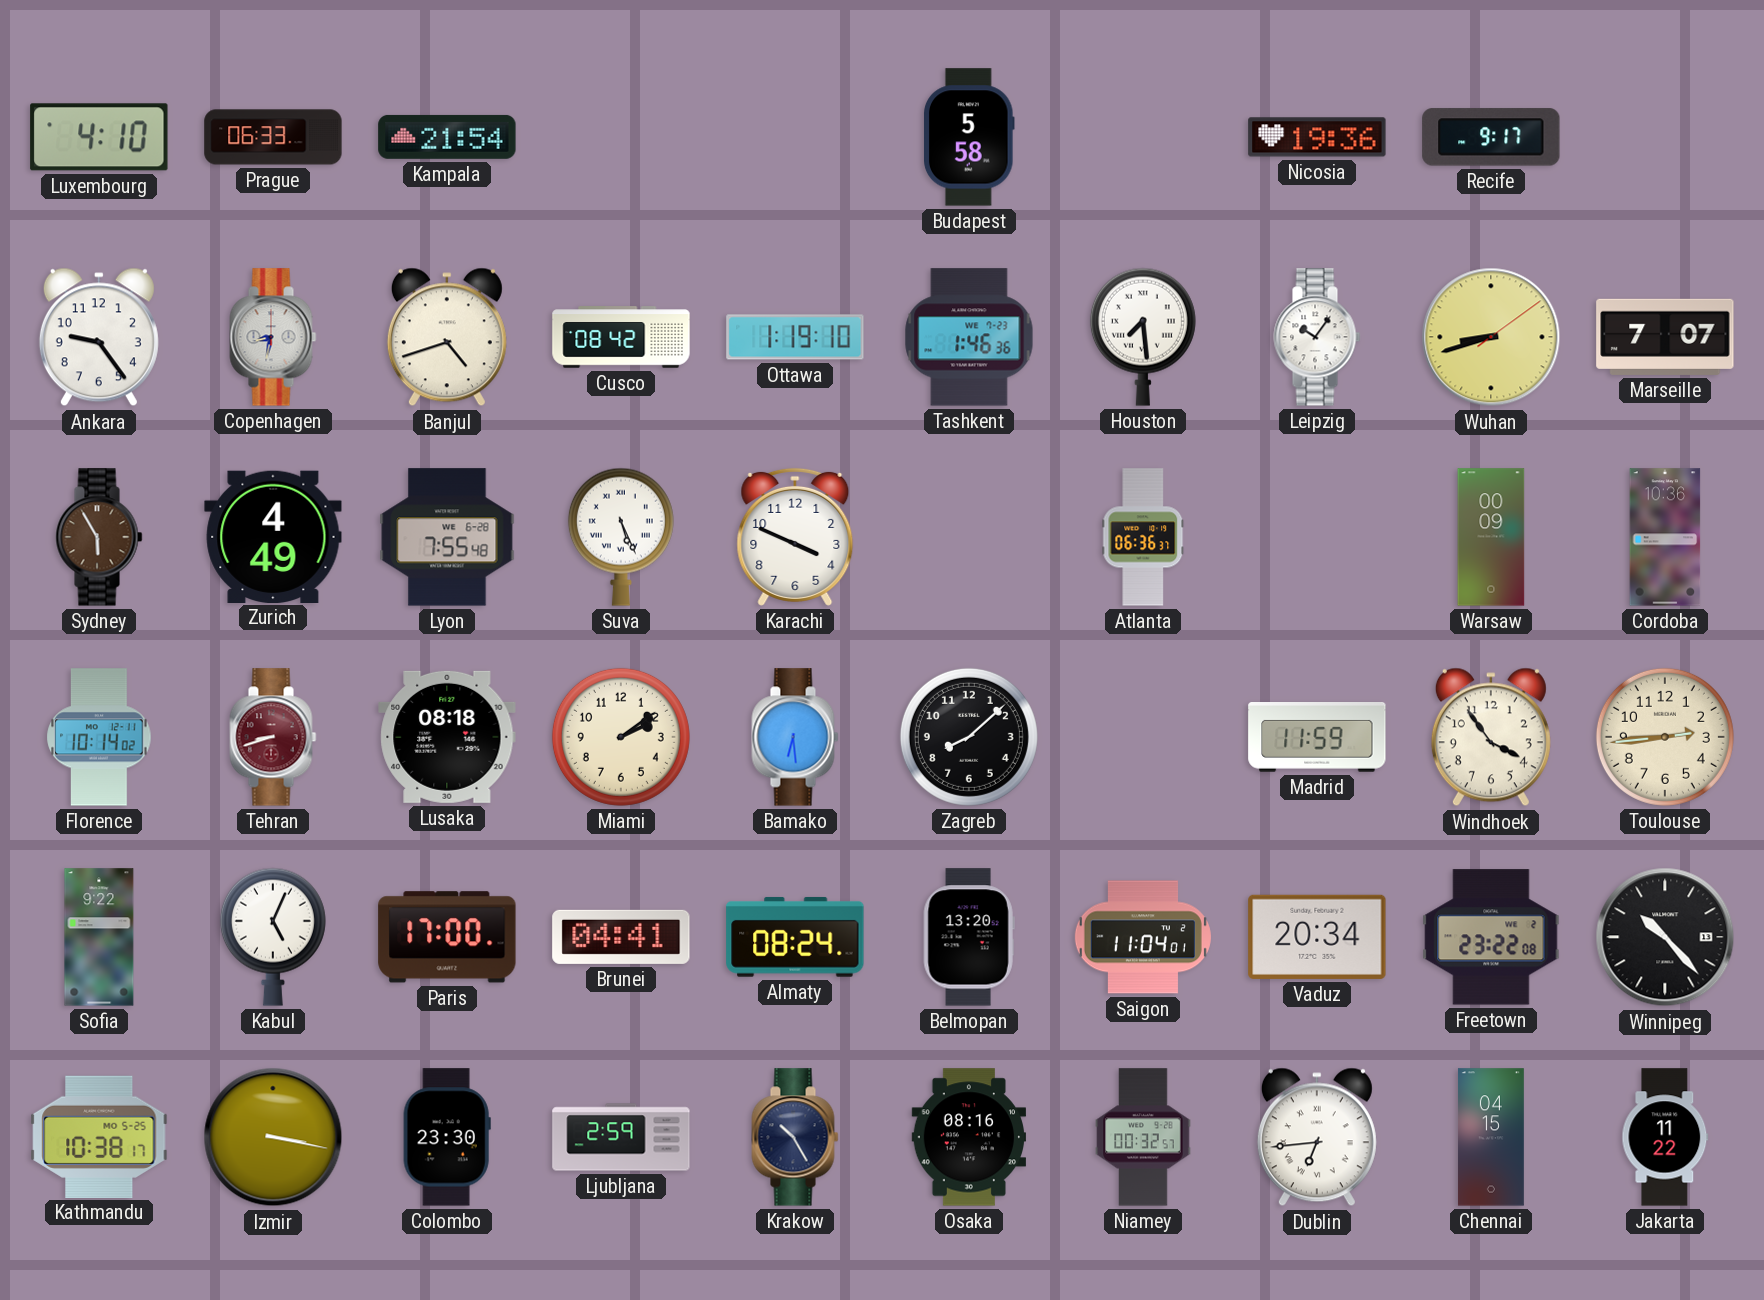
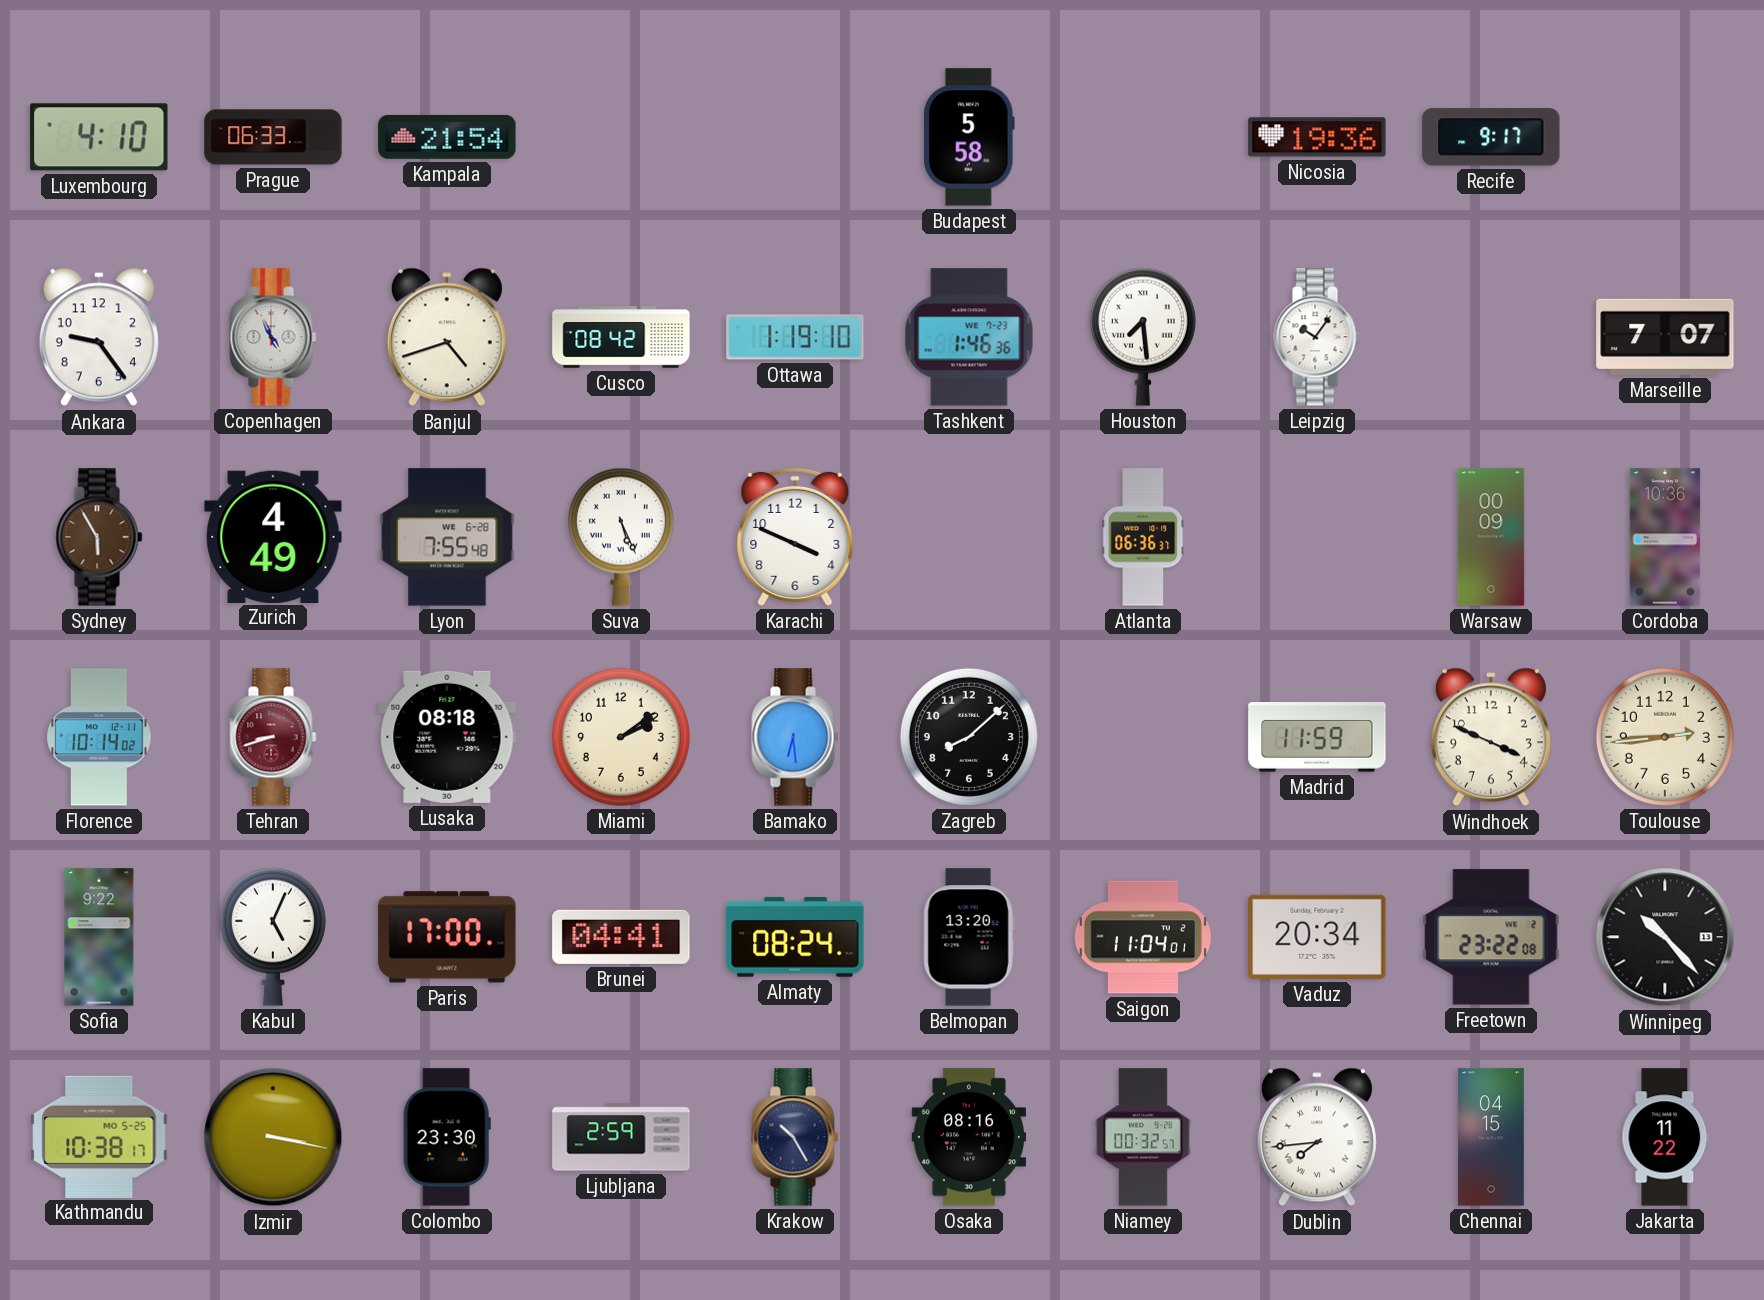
Copenhagen: 8:32 -> 4:56 (273, 337)
Wuhan: 8:42 -> none (1491, 337)
Windhoek: 3:54 -> 3:49 (1491, 737)
Dublin: 6:44 -> 7:44 (1317, 1137)
